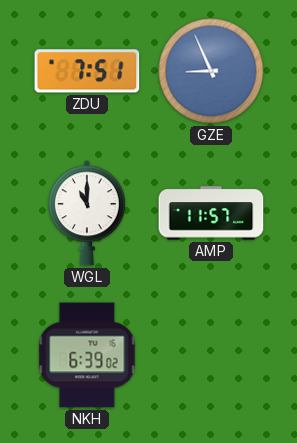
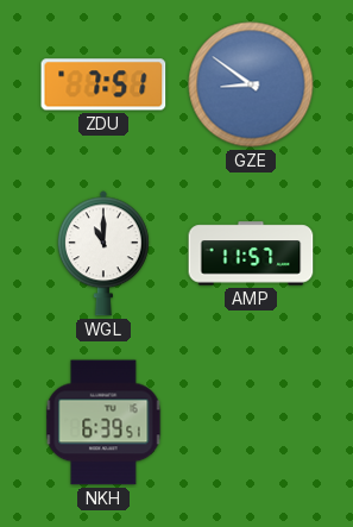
GZE: 8:56 -> 8:51 (251, 84)
NKH: 6:39:02 -> 6:39:51 (103, 422)
